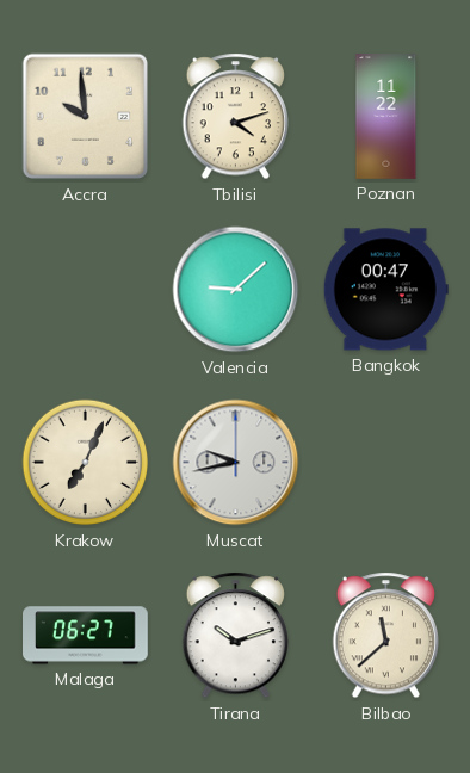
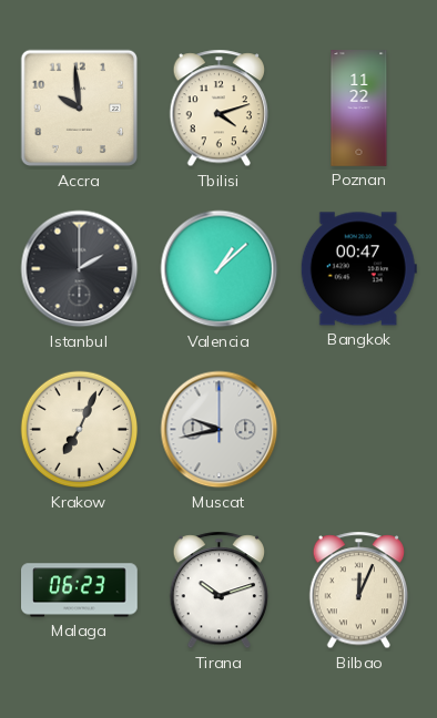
Istanbul: none -> 2:00 (80, 269)
Valencia: 9:08 -> 1:08 (220, 269)
Malaga: 06:27 -> 06:23 (80, 591)
Bilbao: 11:38 -> 12:04 (359, 591)
